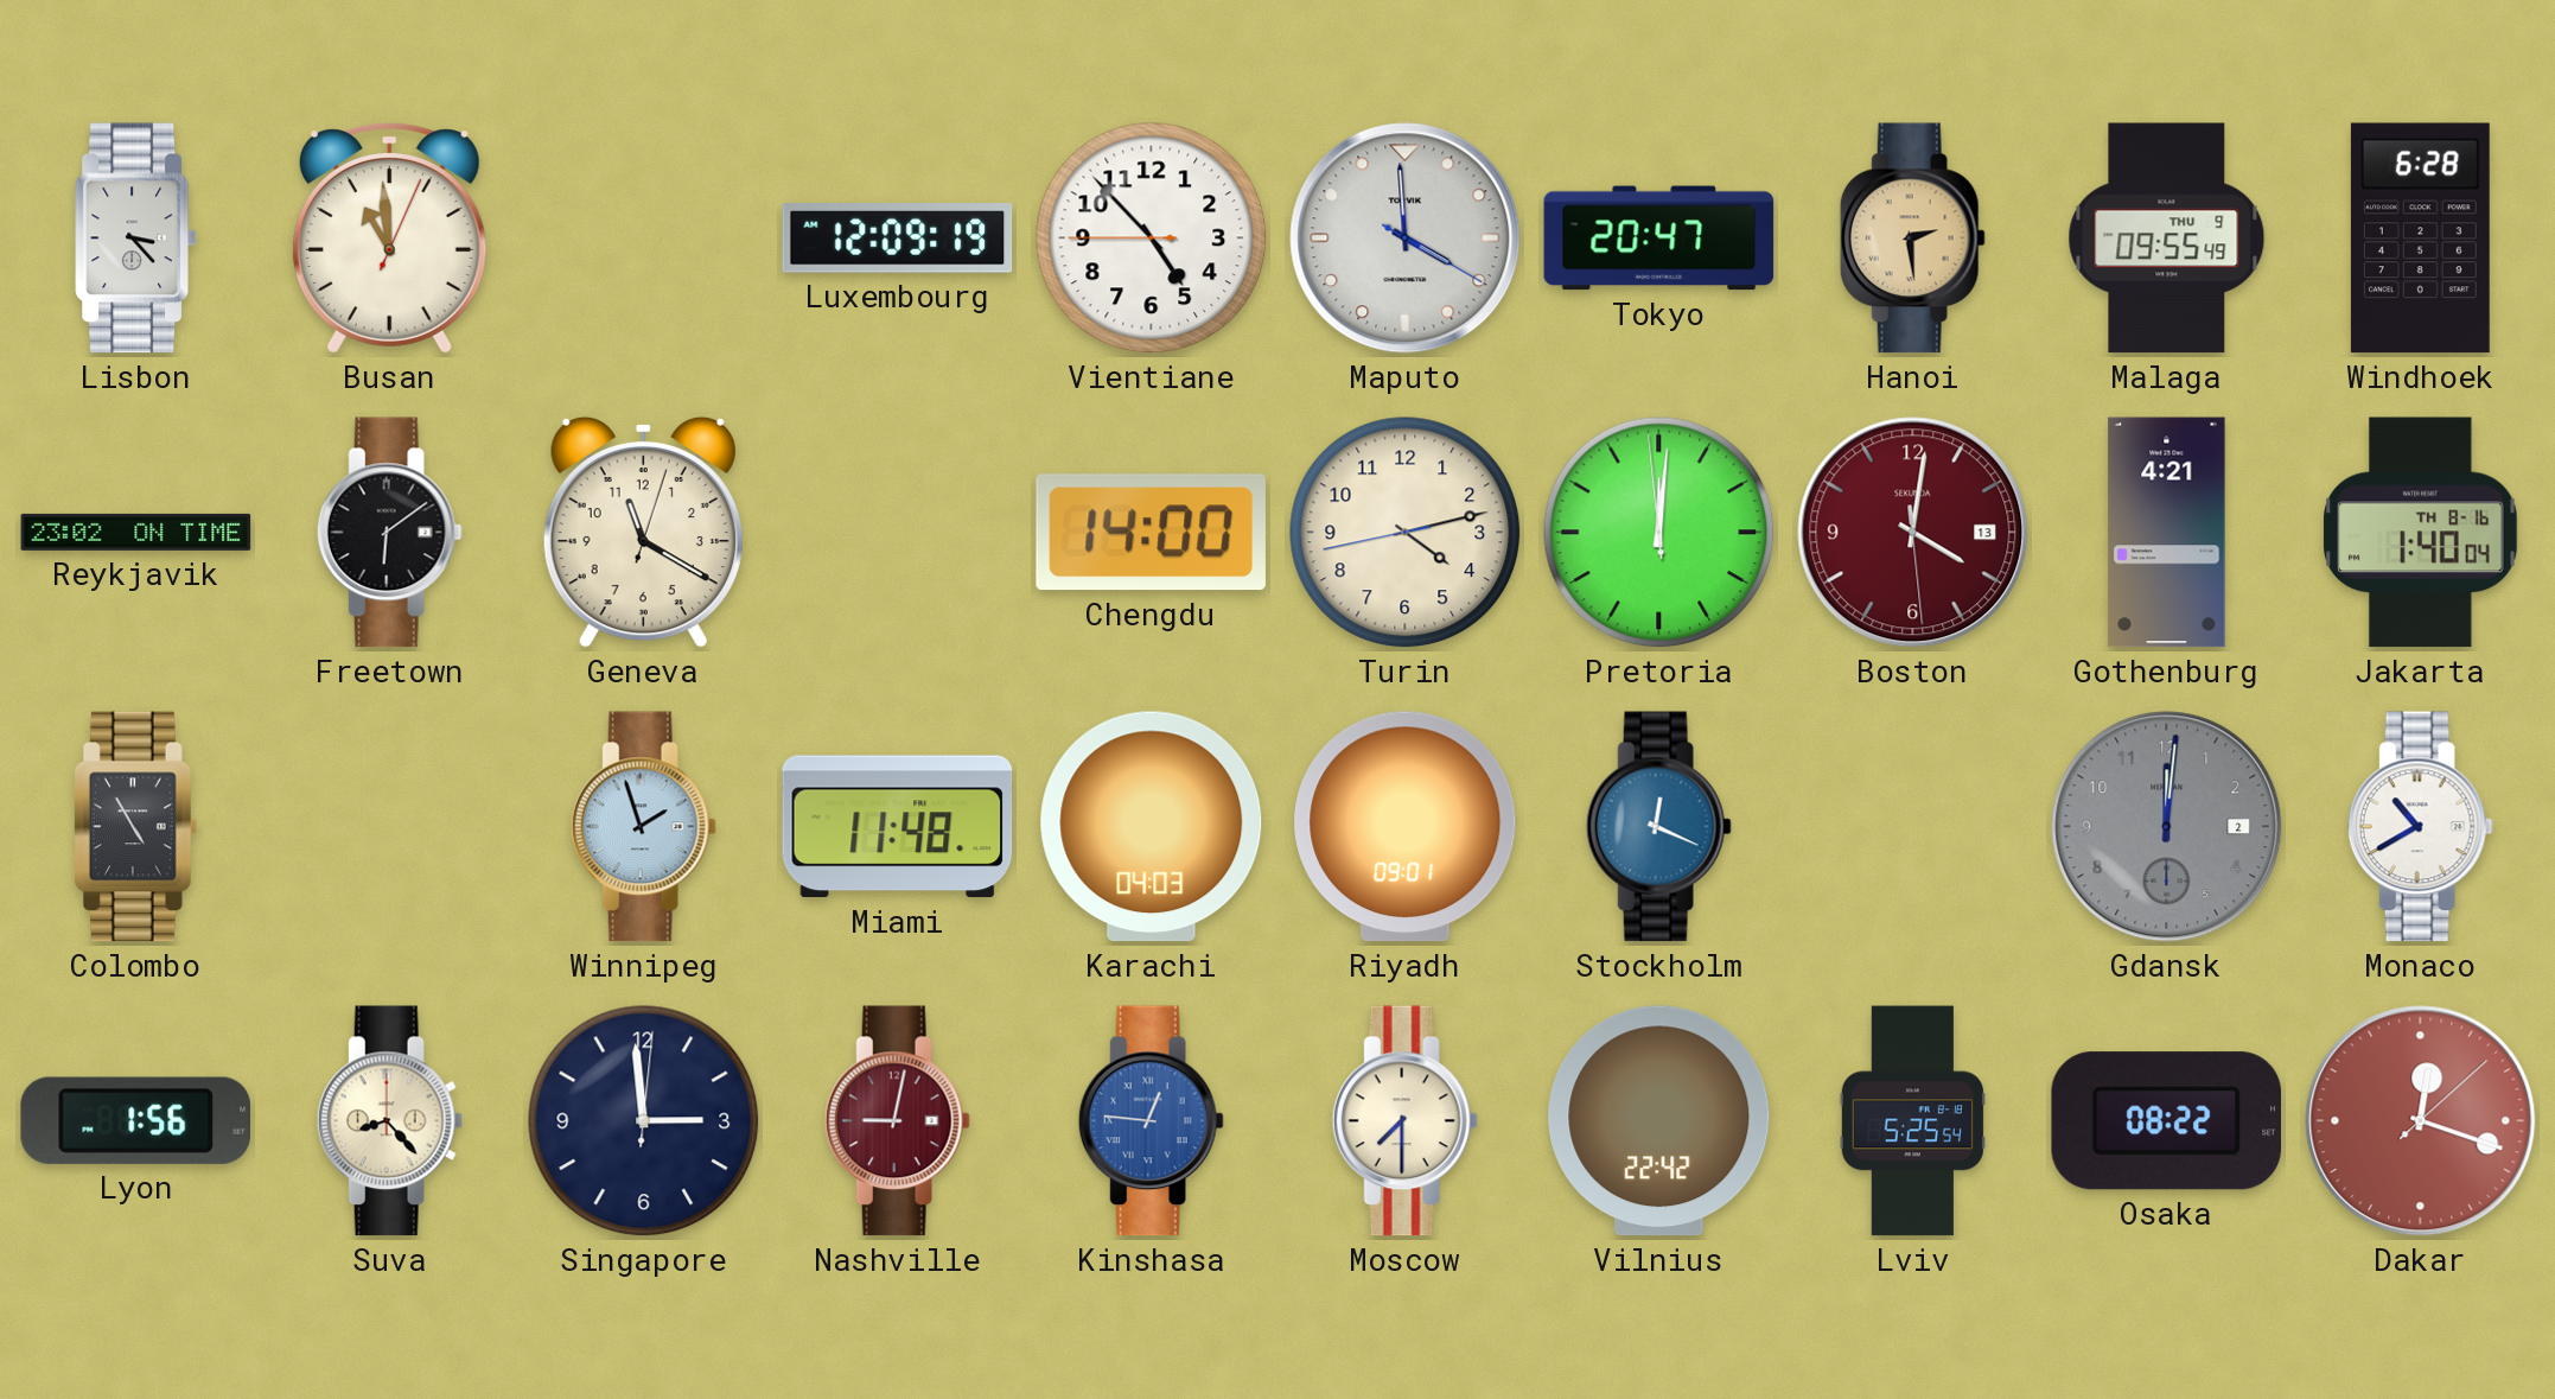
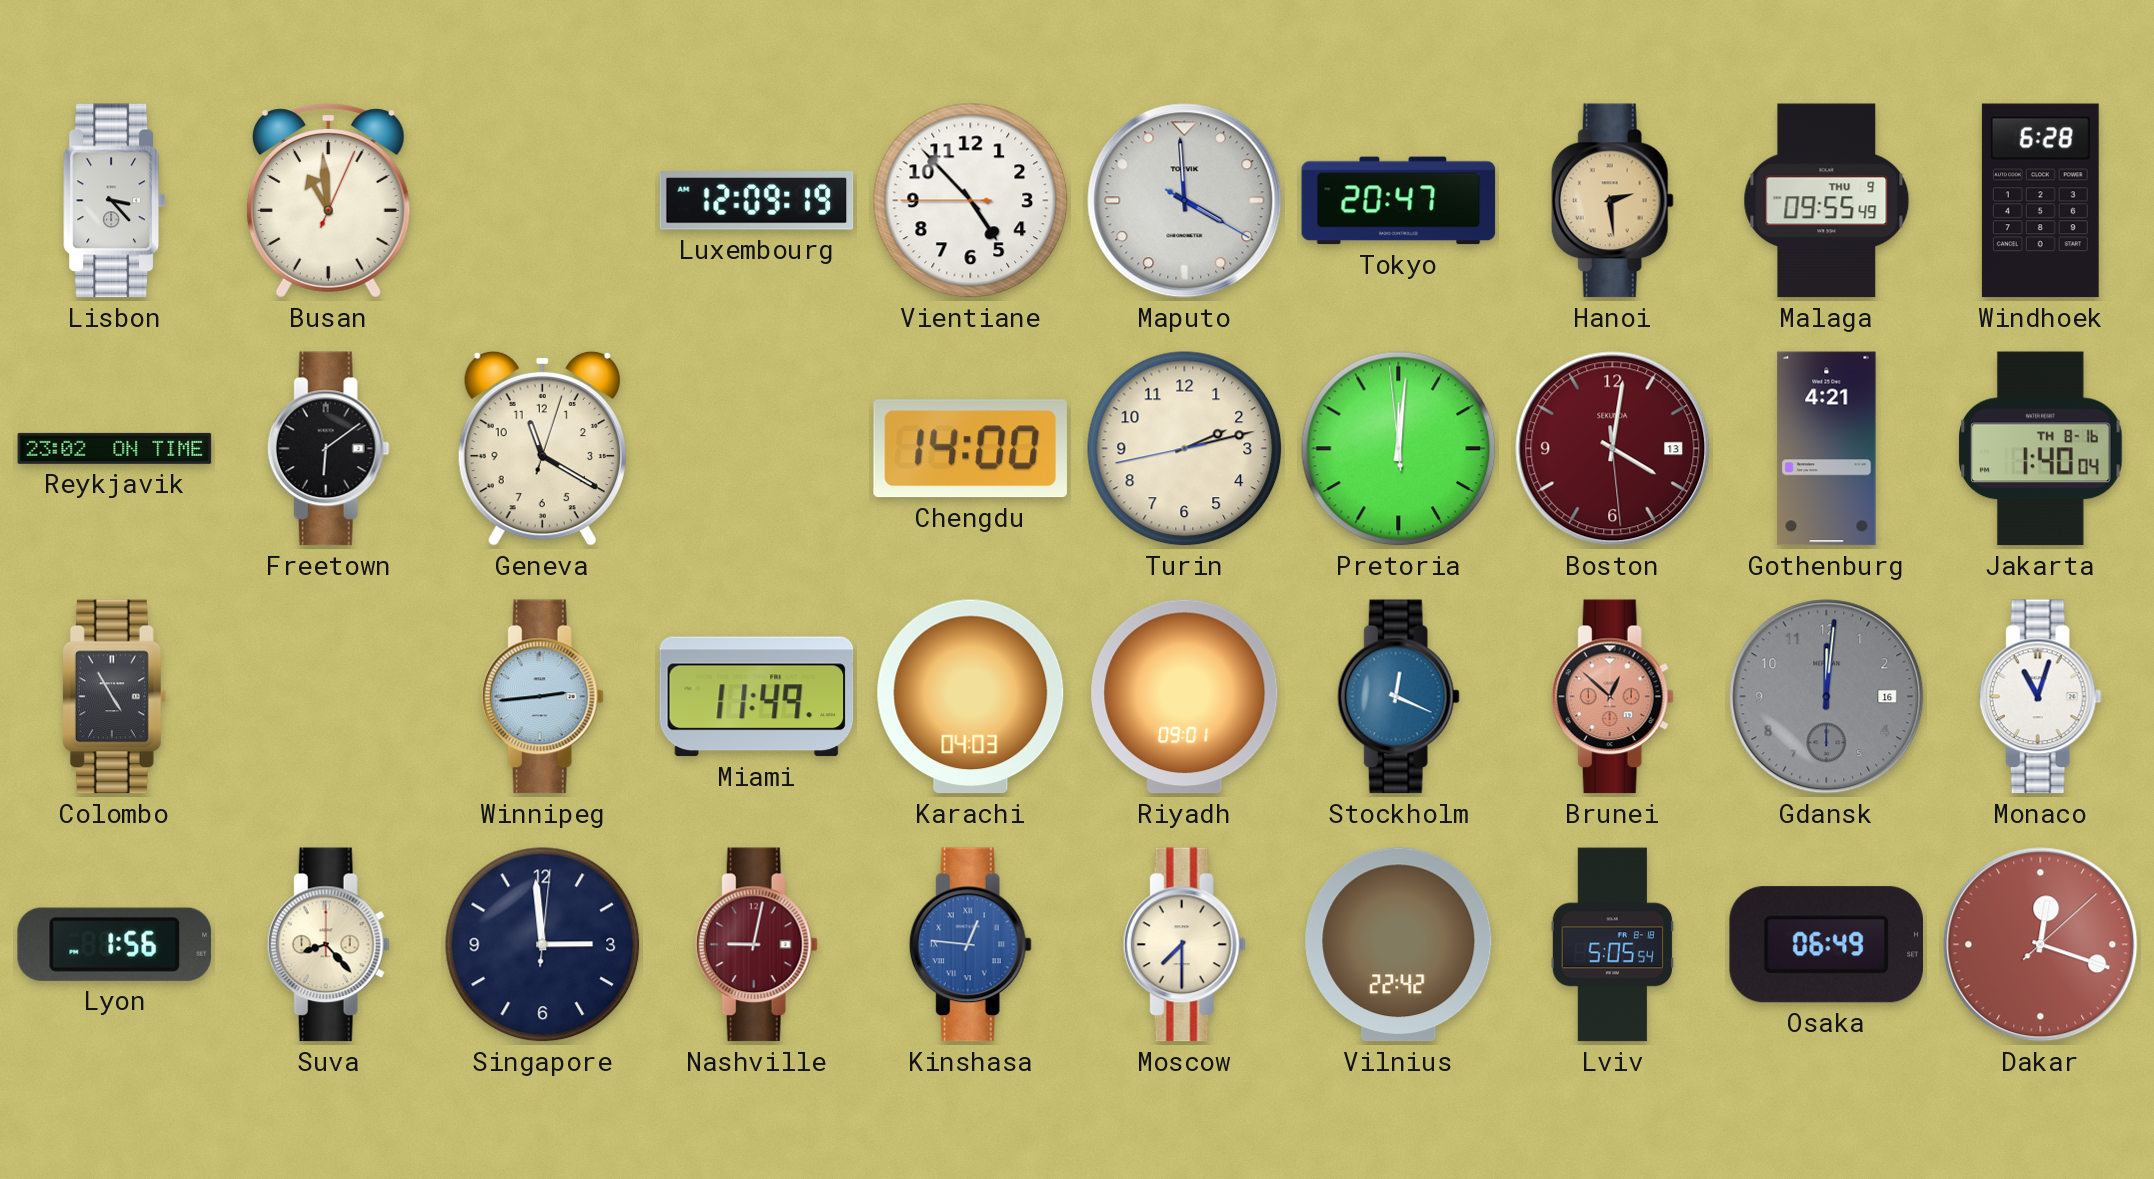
Turin: 4:12 -> 2:12 (1185, 449)
Winnipeg: 1:57 -> 2:44 (542, 697)
Miami: 11:48 -> 11:49 (757, 697)
Brunei: none -> 12:52 (1612, 697)
Gdansk date: 2 -> 16 (1827, 697)
Monaco: 10:40 -> 11:03 (2040, 697)
Lviv: 5:25 -> 5:05 (1612, 945)
Osaka: 08:22 -> 06:49 (1826, 945)
